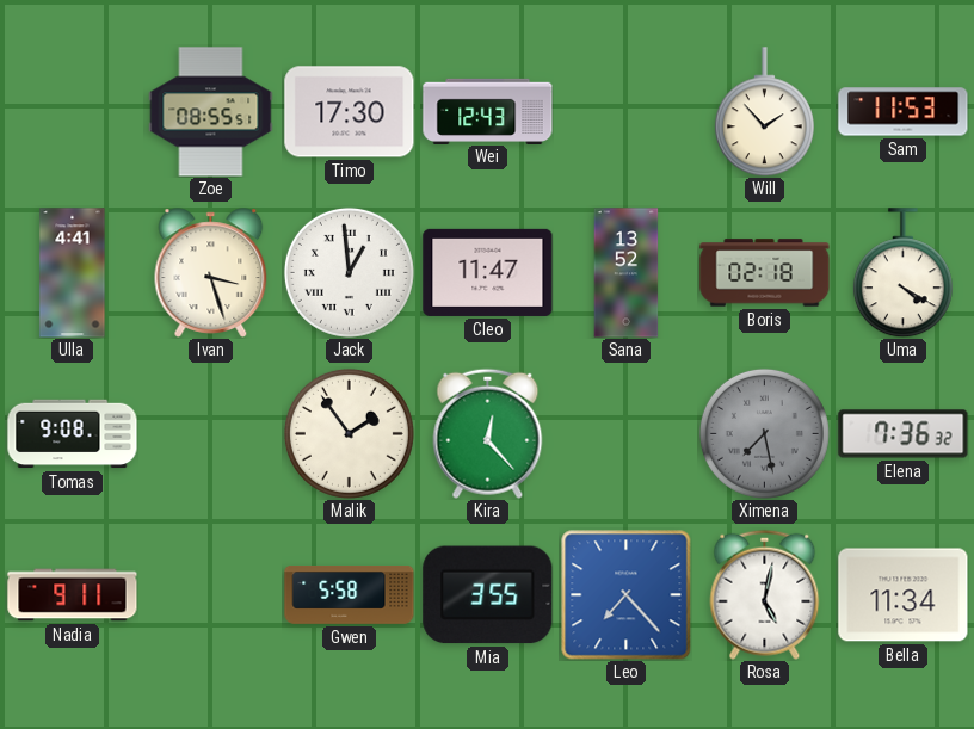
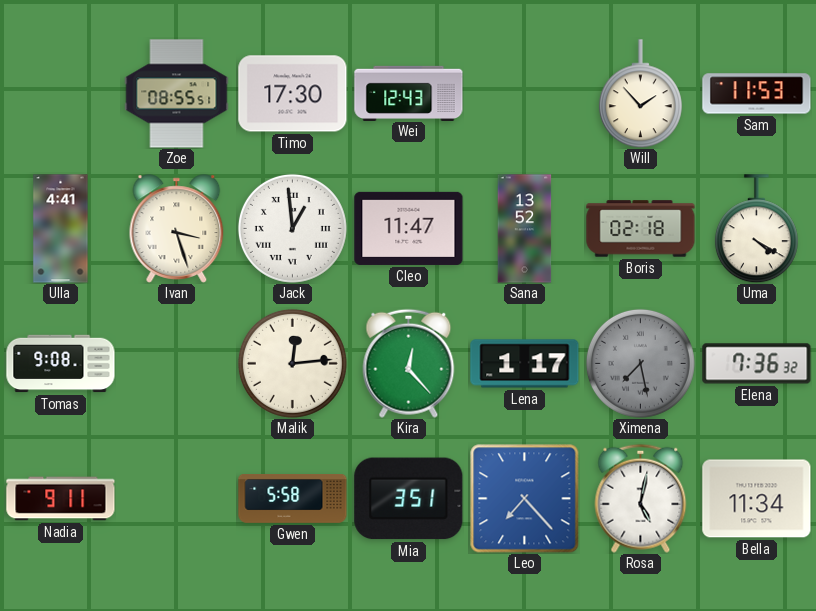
Malik: 1:54 -> 12:14 (292, 363)
Lena: none -> 1:17 (525, 364)
Mia: 3:55 -> 3:51 (409, 499)
